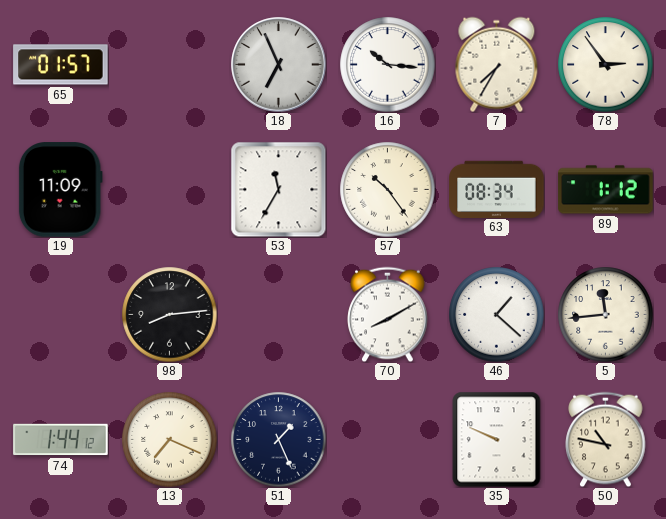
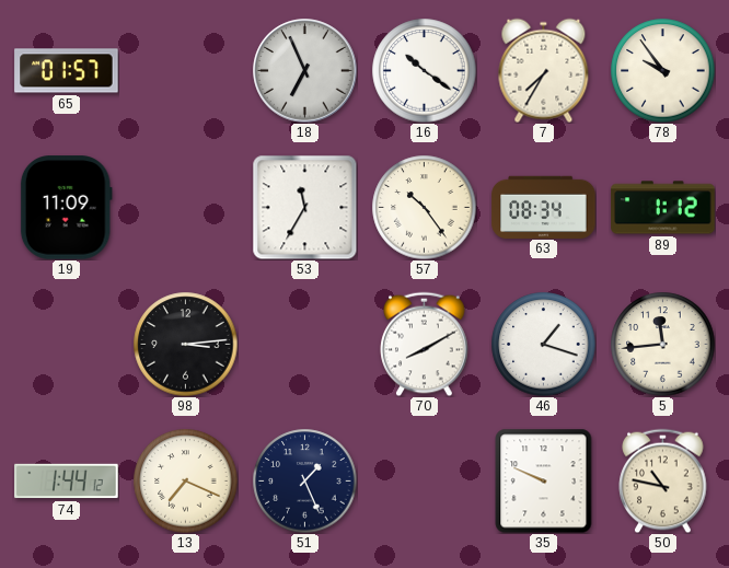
16: 10:16 -> 10:21 (424, 70)
78: 2:54 -> 9:54 (662, 70)
98: 8:14 -> 3:14 (185, 344)
46: 1:22 -> 1:18 (543, 344)
